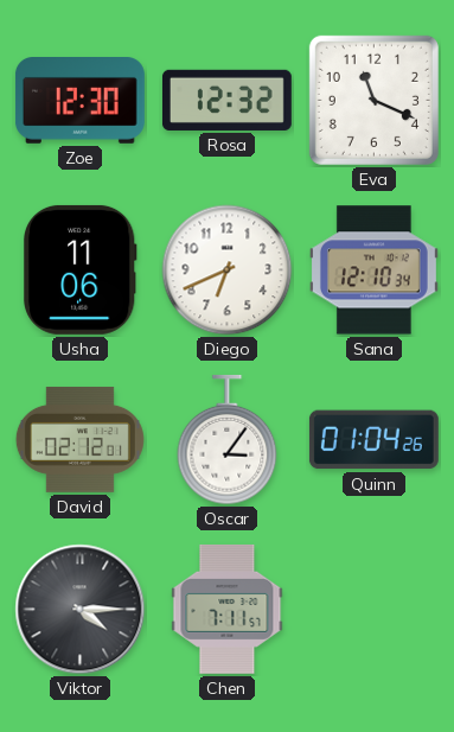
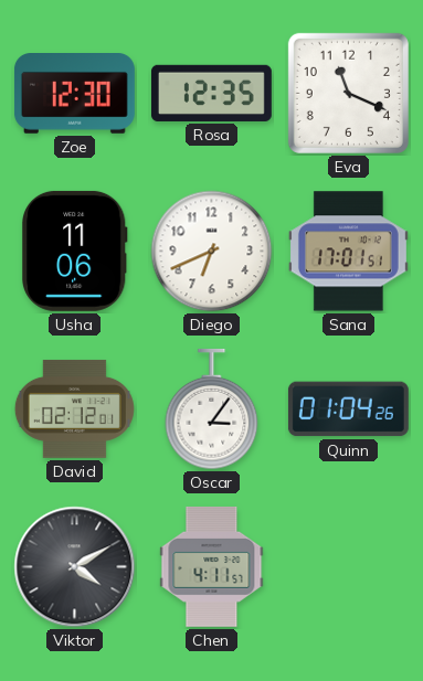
Rosa: 12:32 -> 12:35 (211, 93)
Sana: 12:10 -> 17:01 (348, 252)
Viktor: 4:15 -> 4:10 (75, 567)
Chen: 7:11 -> 4:11 (212, 566)
